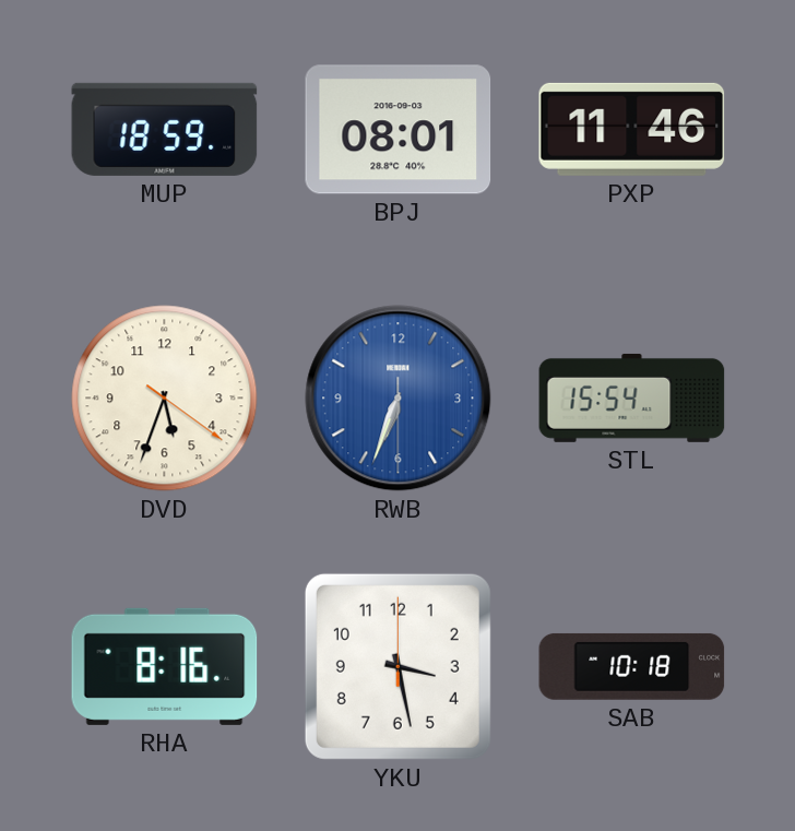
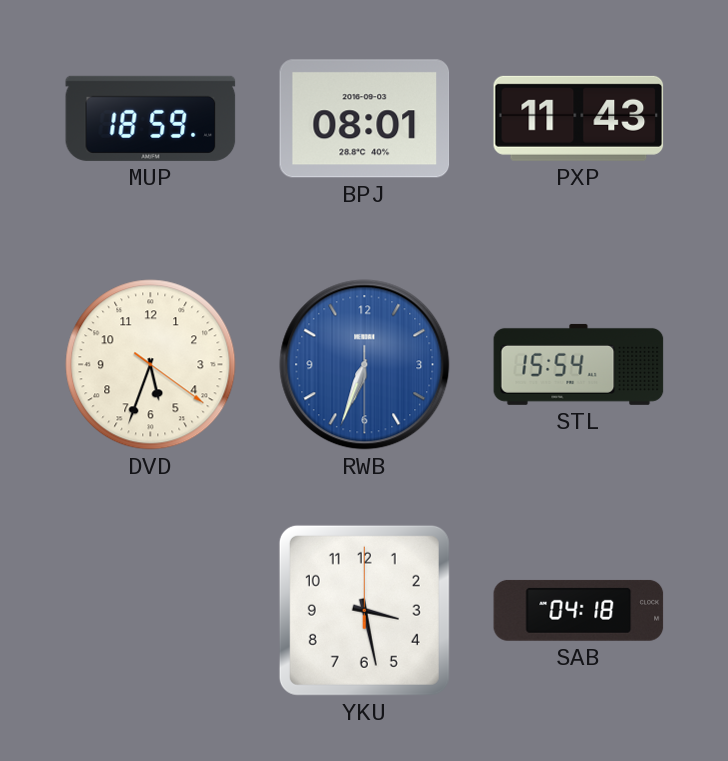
PXP: 11:46 -> 11:43 (579, 118)
RHA: 8:16 -> none (165, 666)
SAB: 10:18 -> 04:18 (579, 610)
